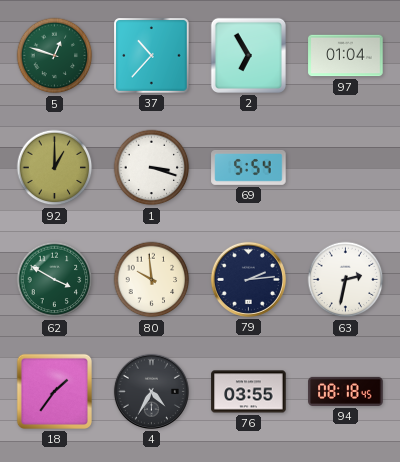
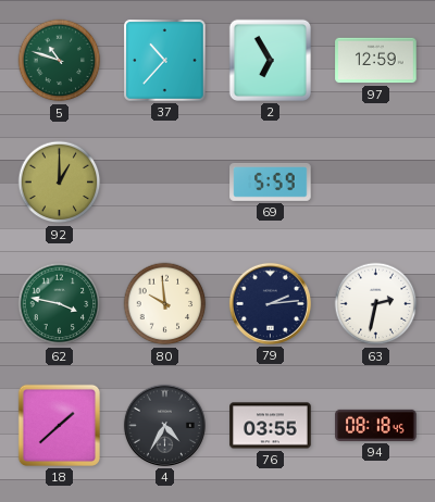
5: 12:48 -> 10:48 (60, 61)
97: 01:04 -> 12:59 (376, 61)
1: 3:18 -> none (152, 168)
69: 5:54 -> 5:59 (271, 181)
62: 3:50 -> 3:47 (60, 304)
18: 1:36 -> 1:38 (59, 425)
